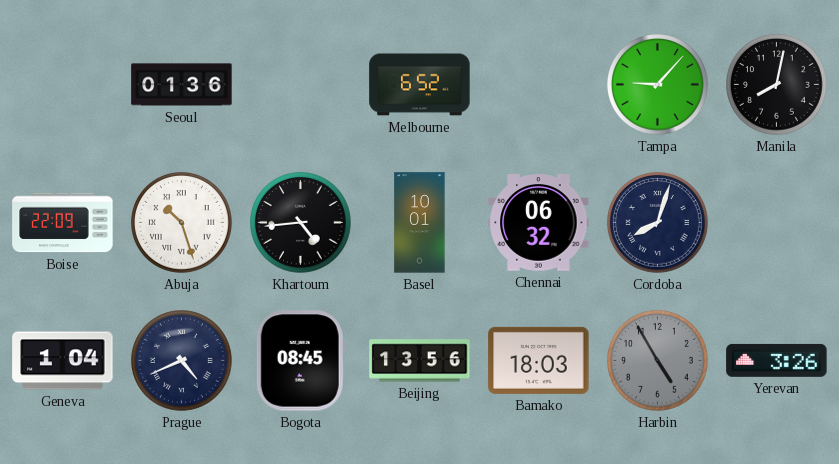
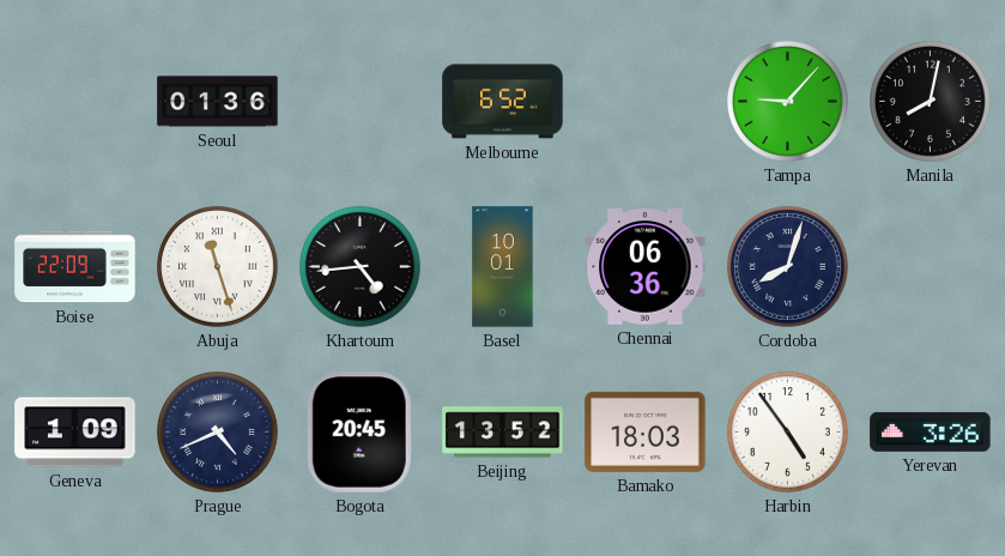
Abuja: 10:27 -> 11:27 (218, 267)
Chennai: 06:32 -> 06:36 (646, 267)
Geneva: 1:04 -> 1:09 (75, 433)
Bogota: 08:45 -> 20:45 (359, 433)
Beijing: 13:56 -> 13:52 (503, 433)
Harbin: 4:55 -> 4:54 (788, 433)
Harbin dial: grey -> white (788, 433)
